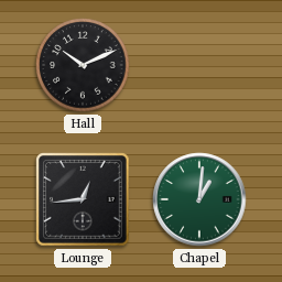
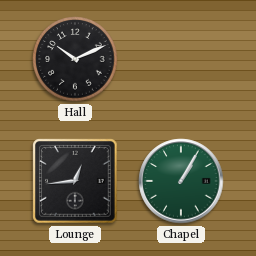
Chapel: 1:01 -> 1:05 (181, 181)
